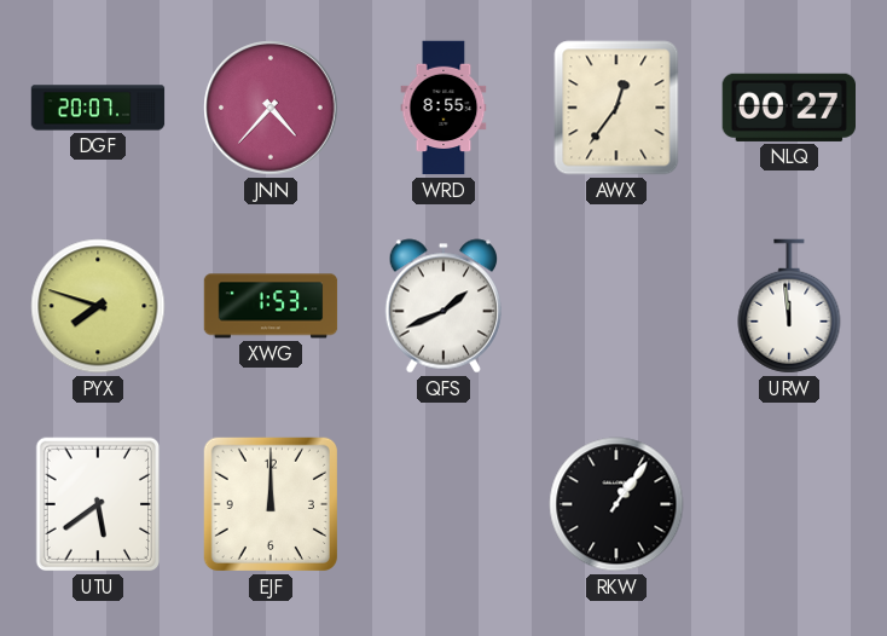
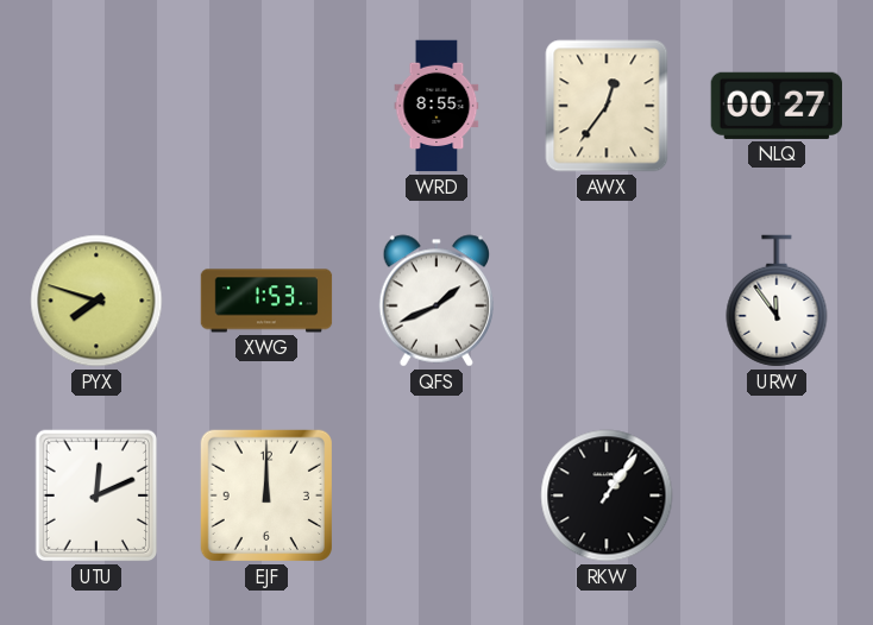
DGF: 20:07 -> none (98, 108)
JNN: 4:37 -> none (271, 108)
URW: 11:59 -> 11:54 (777, 301)
UTU: 5:39 -> 12:11 (96, 495)
